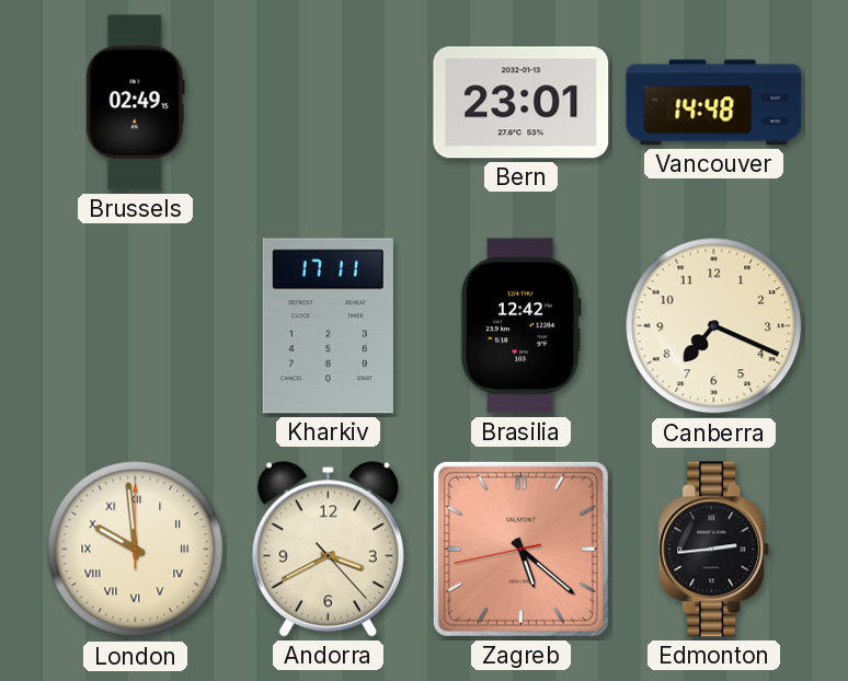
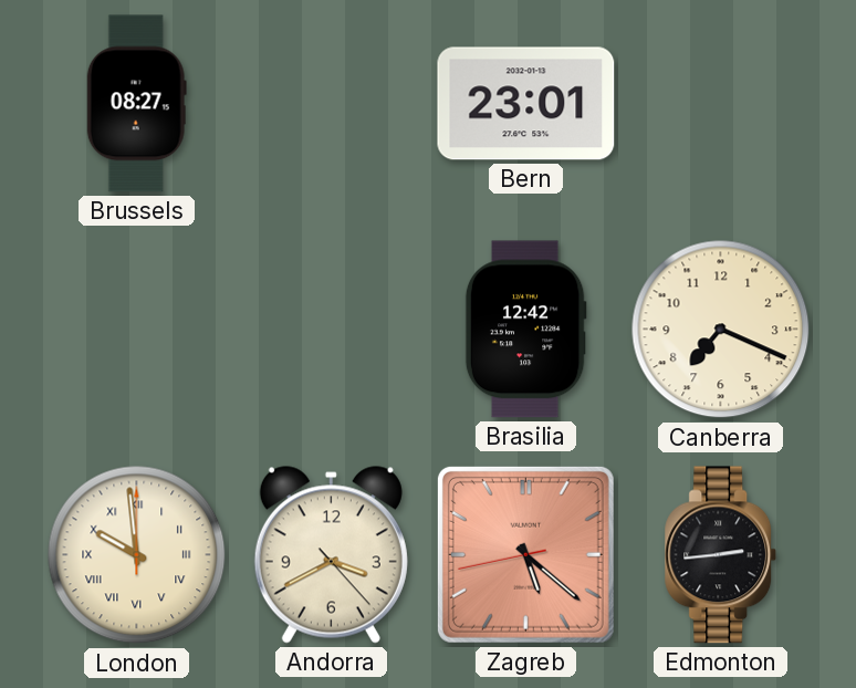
Brussels: 02:49 -> 08:27 (136, 104)
Vancouver: 14:48 -> none (714, 103)
Kharkiv: 17:11 -> none (328, 326)
